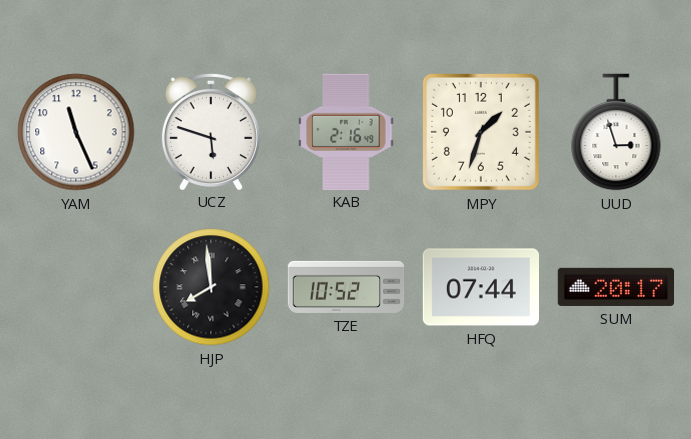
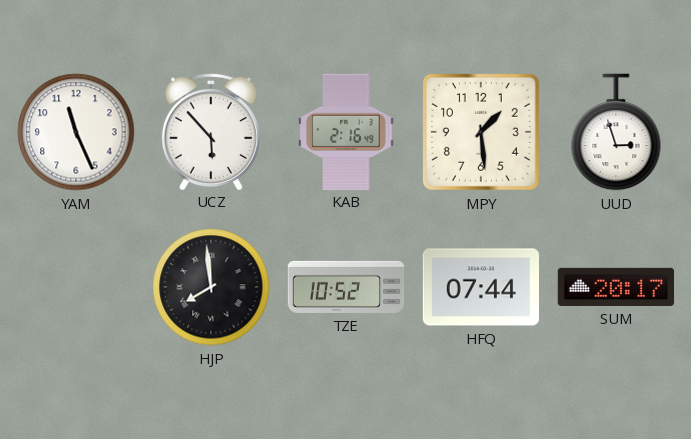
UCZ: 5:48 -> 5:53 (211, 131)
MPY: 1:33 -> 1:29 (481, 132)
